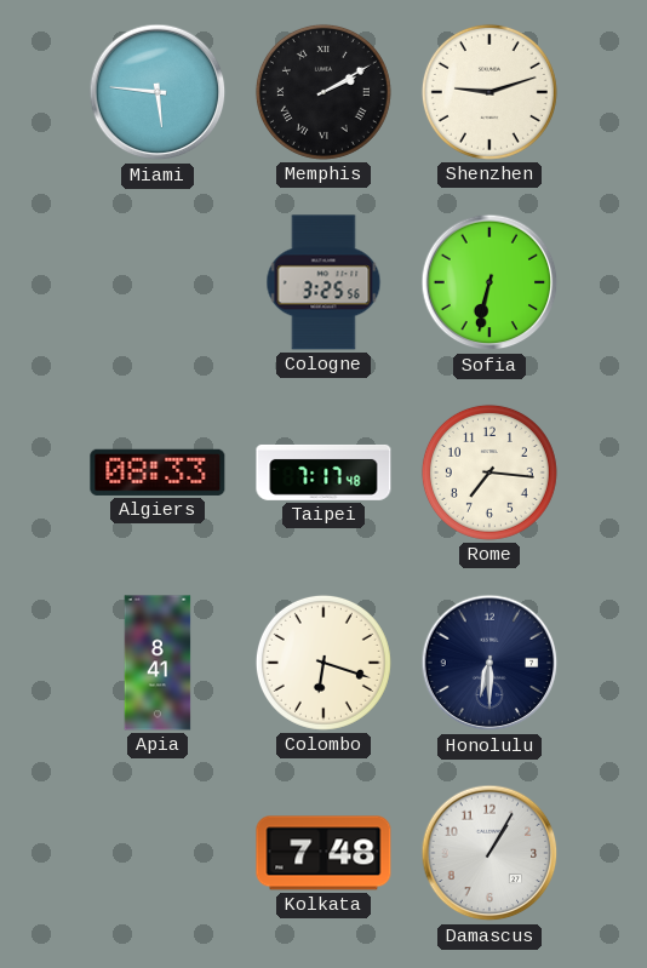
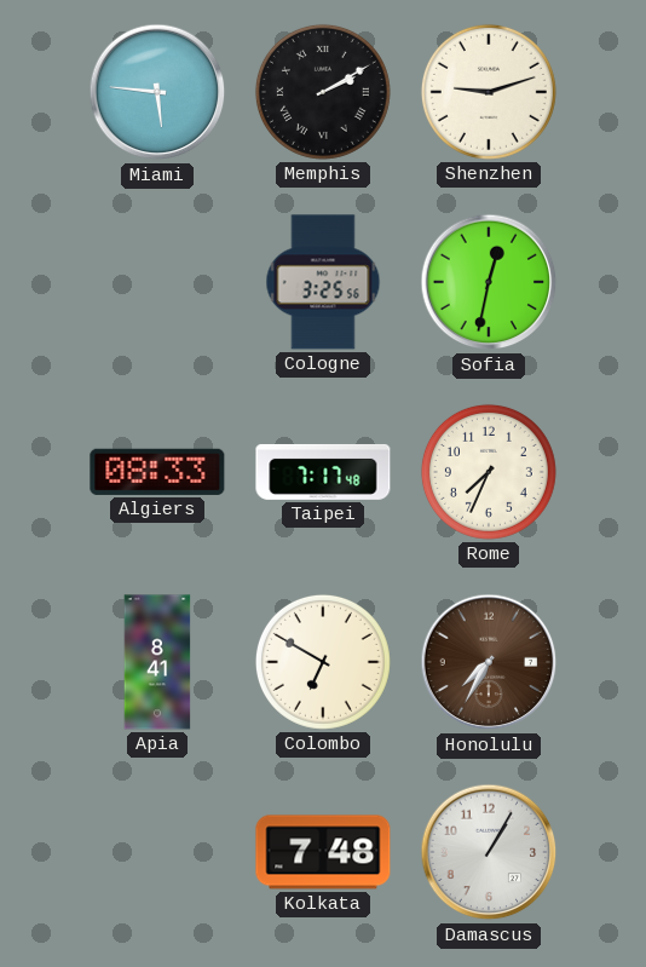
Sofia: 6:32 -> 12:32 (489, 282)
Rome: 7:16 -> 7:34 (489, 472)
Colombo: 6:18 -> 6:50 (323, 662)
Honolulu: 6:30 -> 7:35 (489, 662)
Honolulu dial: navy -> brown (489, 662)
